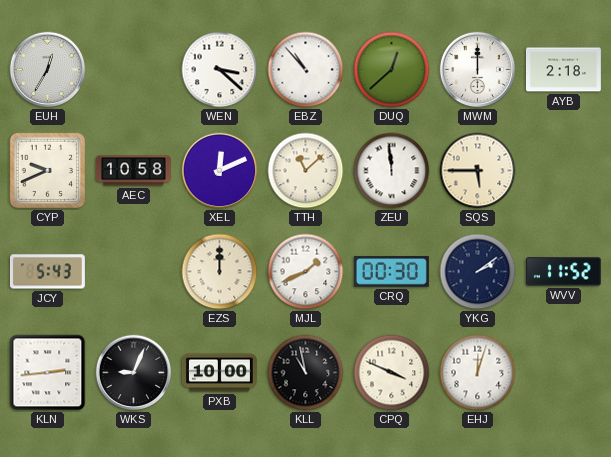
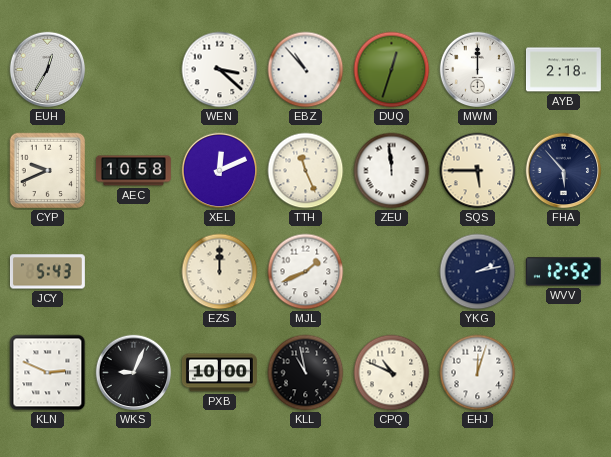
DUQ: 12:38 -> 12:33 (392, 70)
TTH: 11:08 -> 11:26 (306, 171)
FHA: none -> 5:53 (564, 171)
CRQ: 00:30 -> none (391, 272)
YKG: 2:09 -> 2:13 (478, 272)
WVV: 11:52 -> 12:52 (563, 272)
KLN: 2:44 -> 2:49 (48, 373)
CPQ: 3:49 -> 10:49 (392, 373)
